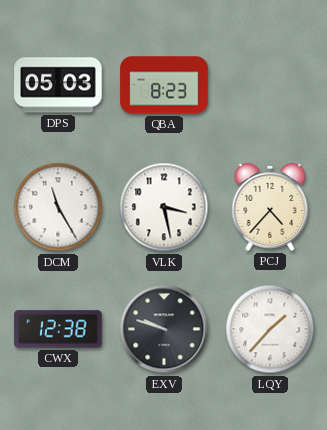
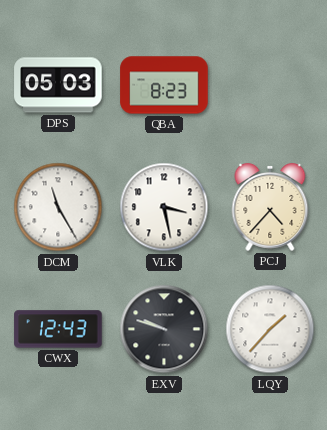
CWX: 12:38 -> 12:43 (58, 329)
